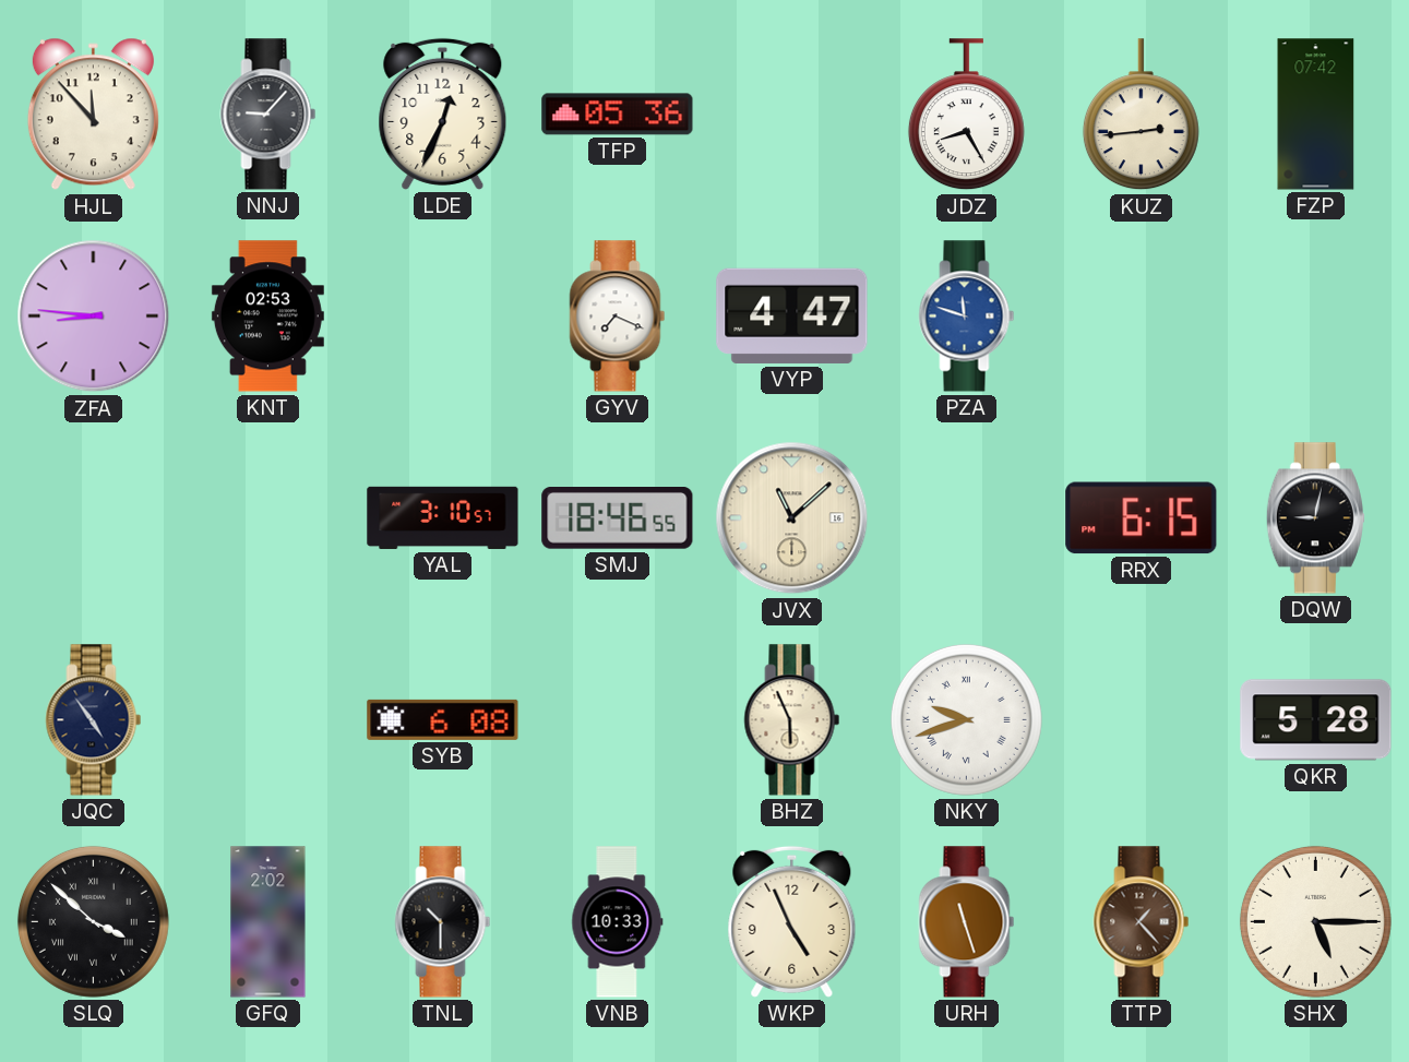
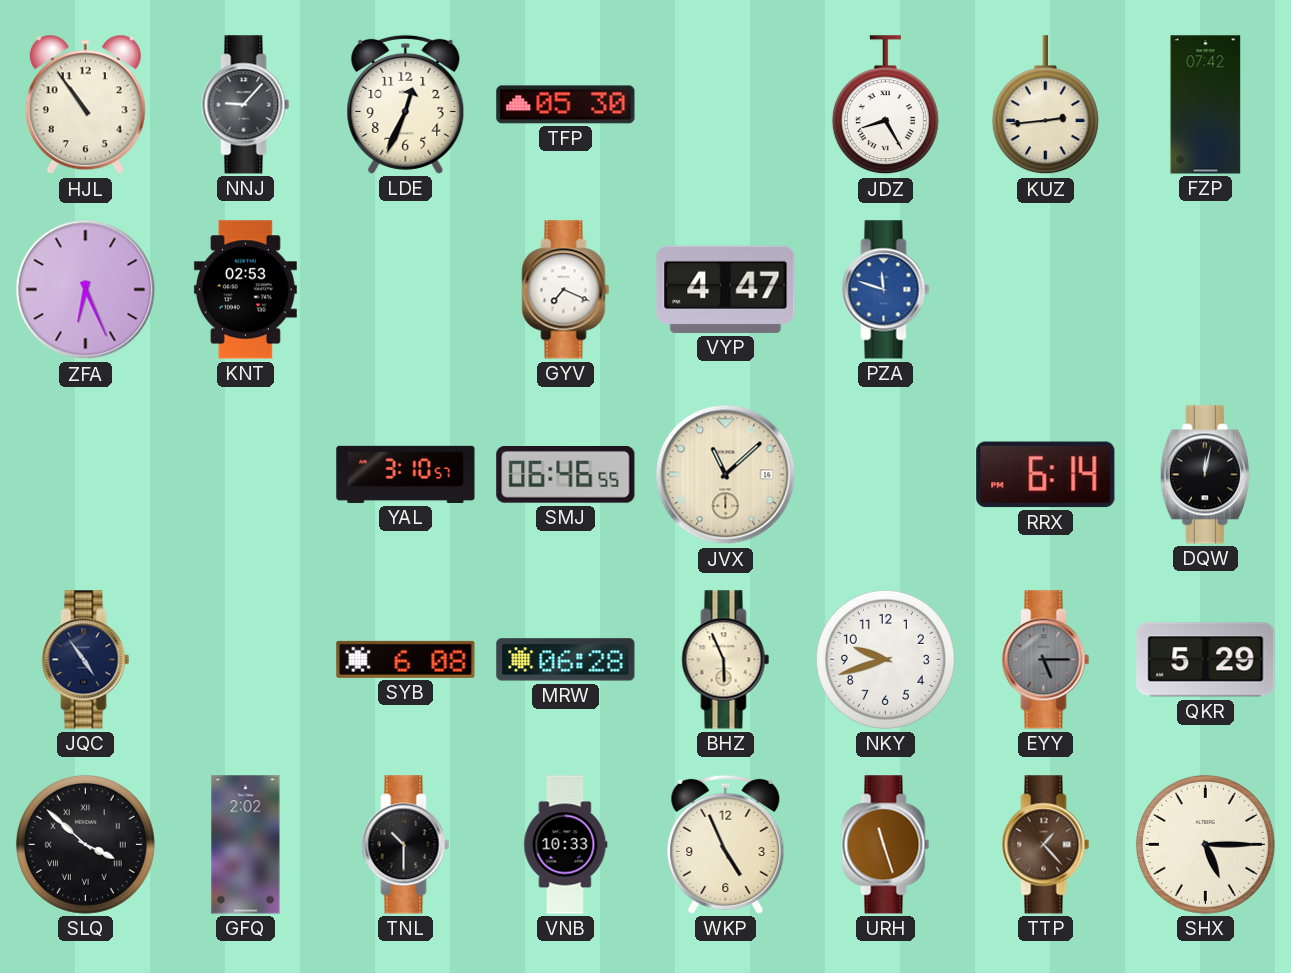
HJL: 11:53 -> 10:54 (85, 105)
TFP: 05:36 -> 05:30 (566, 105)
ZFA: 8:46 -> 6:26 (86, 290)
SMJ: 18:46 -> 06:46 (566, 475)
RRX: 6:15 -> 6:14 (1046, 475)
DQW: 9:02 -> 12:02 (1205, 475)
MRW: none -> 06:28 (566, 660)
NKY numerals: Roman -> Arabic (885, 659)
EYY: none -> 5:15 (1046, 660)
QKR: 5:28 -> 5:29 (1206, 660)
